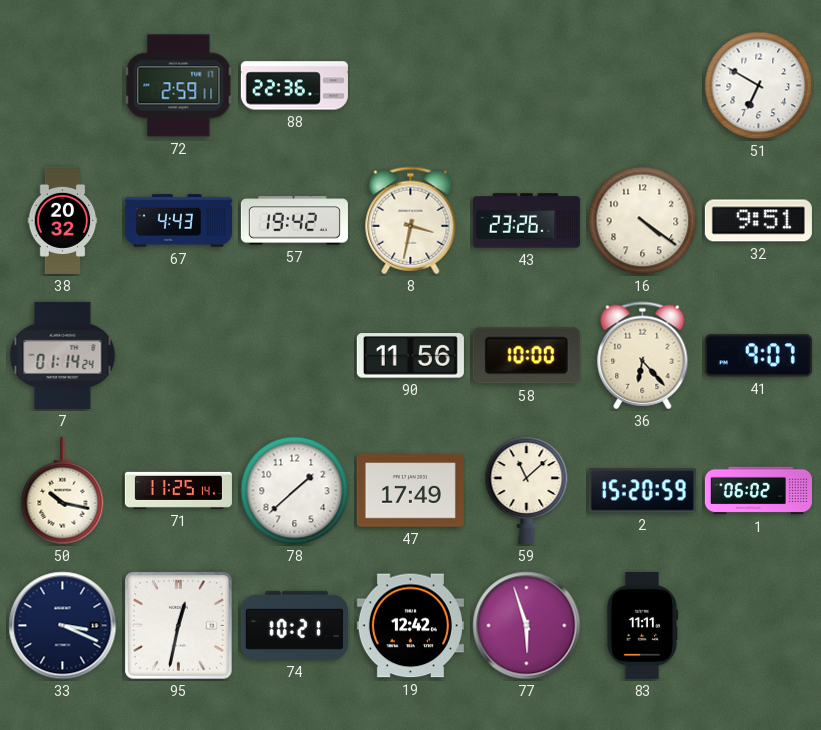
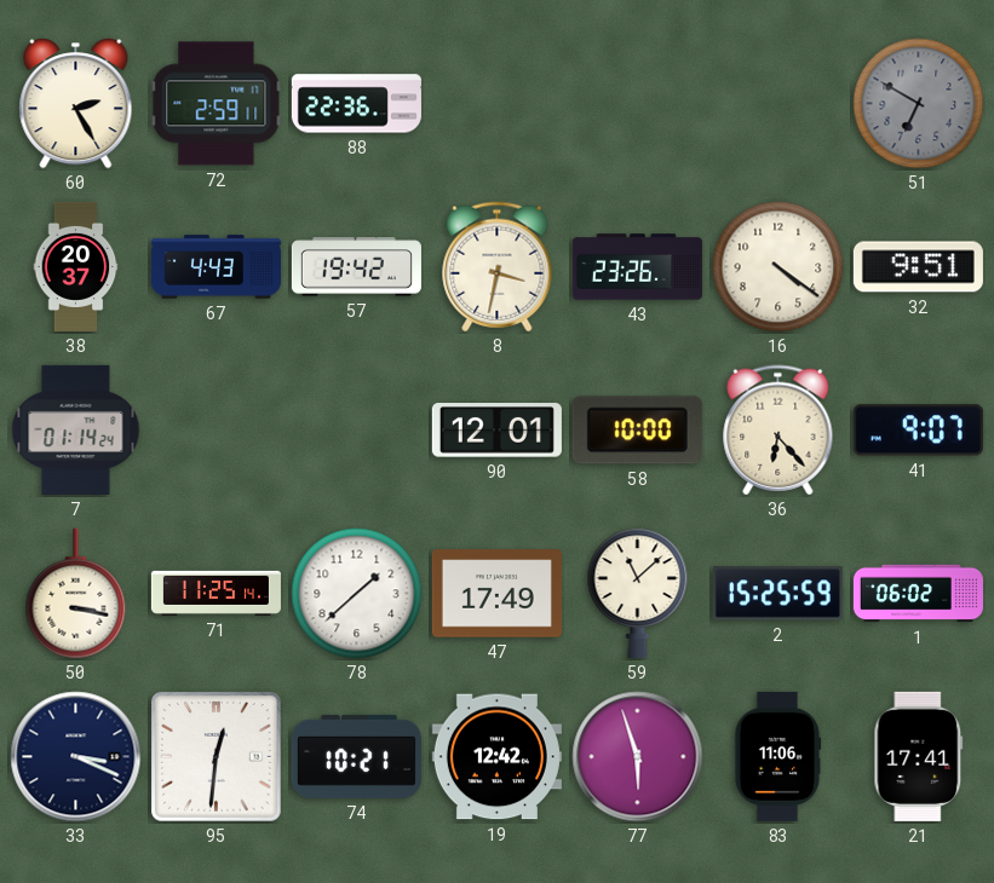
60: none -> 2:25 (76, 104)
51 dial: white -> grey (919, 104)
38: 20:32 -> 20:37 (76, 266)
90: 11:56 -> 12:01 (496, 431)
50: 10:17 -> 3:17 (76, 594)
2: 15:20 -> 15:25 (777, 594)
95: 12:32 -> 12:31 (217, 757)
83: 11:11 -> 11:06 (777, 756)
21: none -> 17:41 (919, 756)
